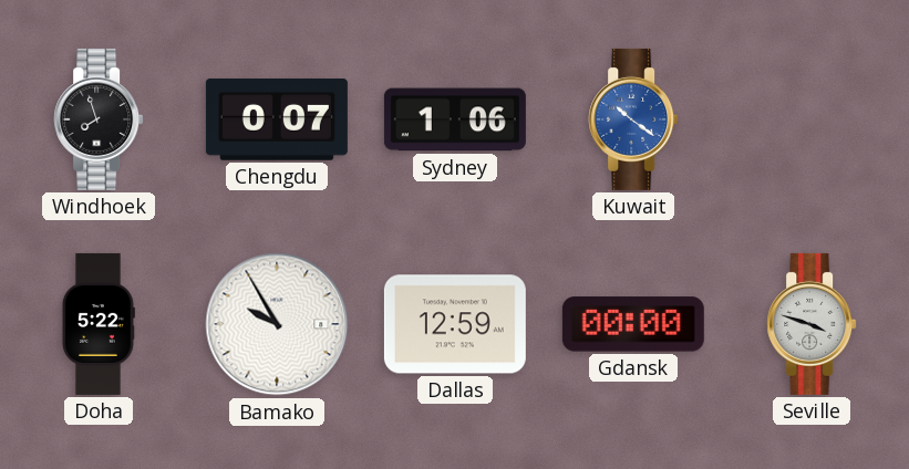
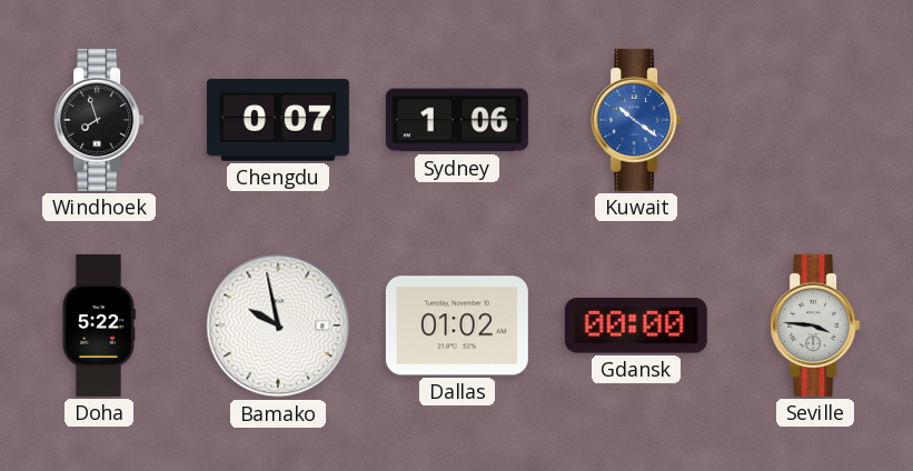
Bamako: 9:55 -> 9:58 (278, 325)
Dallas: 12:59 -> 01:02 (457, 325)
Seville: 3:48 -> 3:46 (815, 325)
